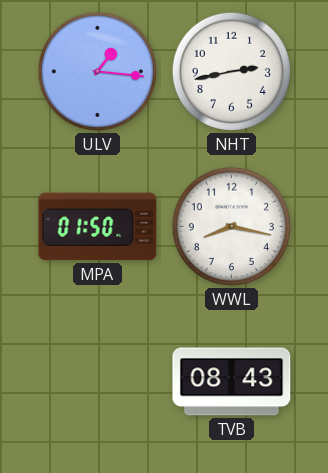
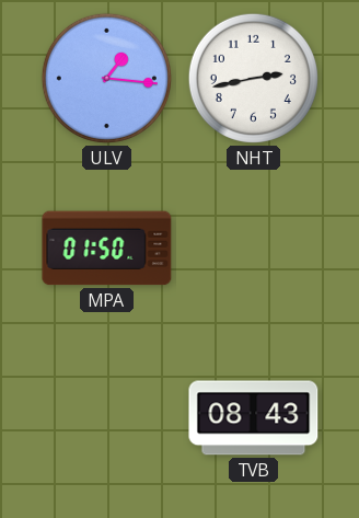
WWL: 8:17 -> none (231, 226)
